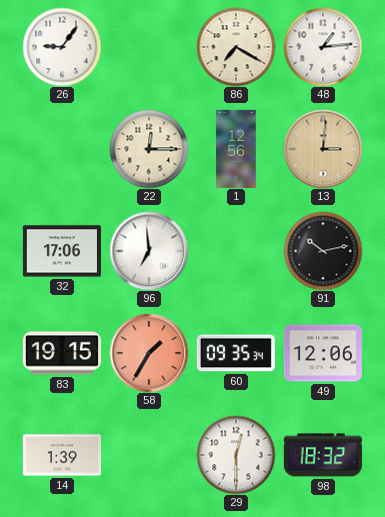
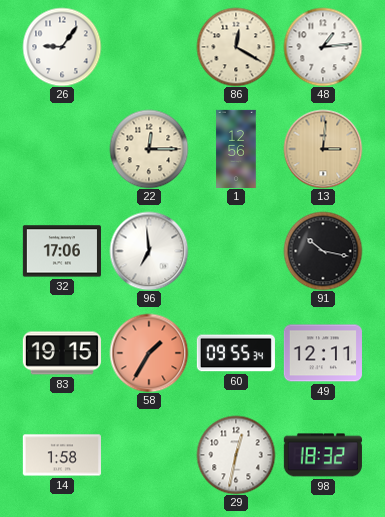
86: 7:20 -> 12:20 (236, 47)
91: 10:13 -> 10:17 (323, 251)
60: 09:35 -> 09:55 (236, 353)
49: 12:06 -> 12:11 (323, 353)
14: 1:39 -> 1:58 (62, 455)
29: 12:30 -> 12:32 (236, 455)
